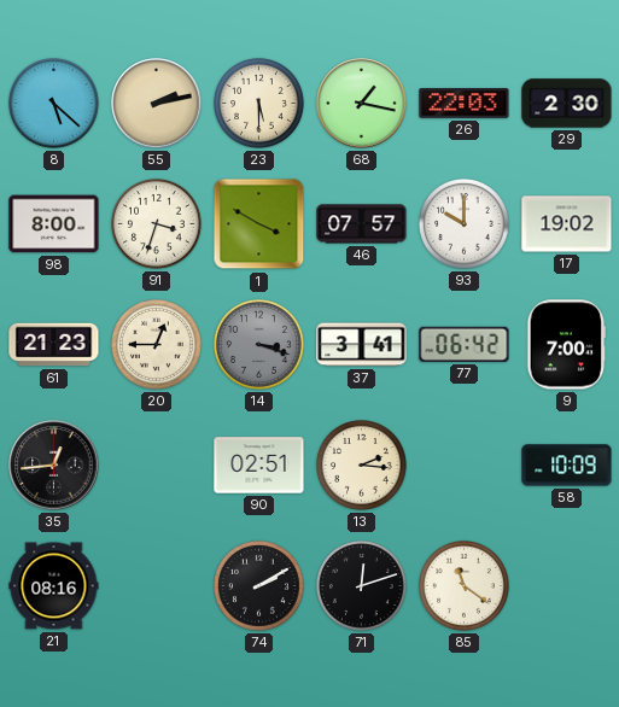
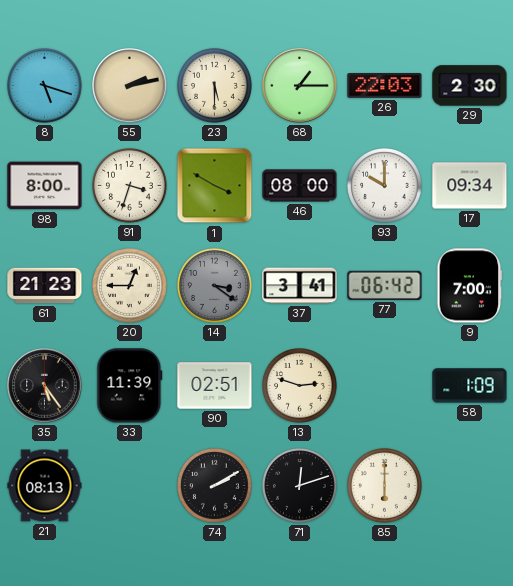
8: 5:22 -> 5:18 (45, 86)
68: 1:17 -> 1:15 (300, 86)
46: 07:57 -> 08:00 (300, 186)
17: 19:02 -> 09:34 (470, 186)
14: 3:18 -> 3:21 (215, 286)
35: 12:44 -> 5:24 (45, 386)
33: none -> 11:39 (130, 386)
13: 2:16 -> 2:48 (300, 386)
58: 10:09 -> 1:09 (470, 386)
21: 08:16 -> 08:13 (45, 486)
85: 11:21 -> 6:00 (385, 486)
